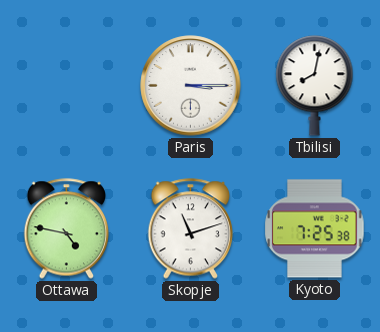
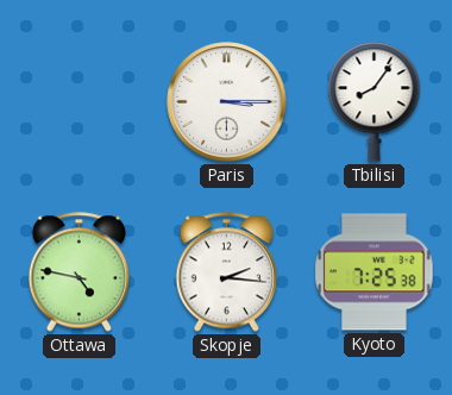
Tbilisi: 8:02 -> 8:06 (375, 102)
Skopje: 11:12 -> 2:16 (227, 272)
